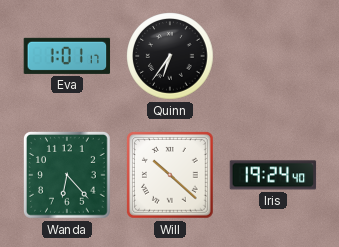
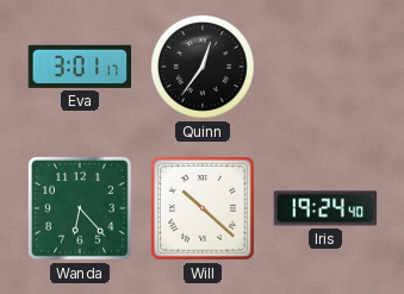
Eva: 1:01 -> 3:01 (80, 67)
Quinn: 6:36 -> 12:36 (203, 67)
